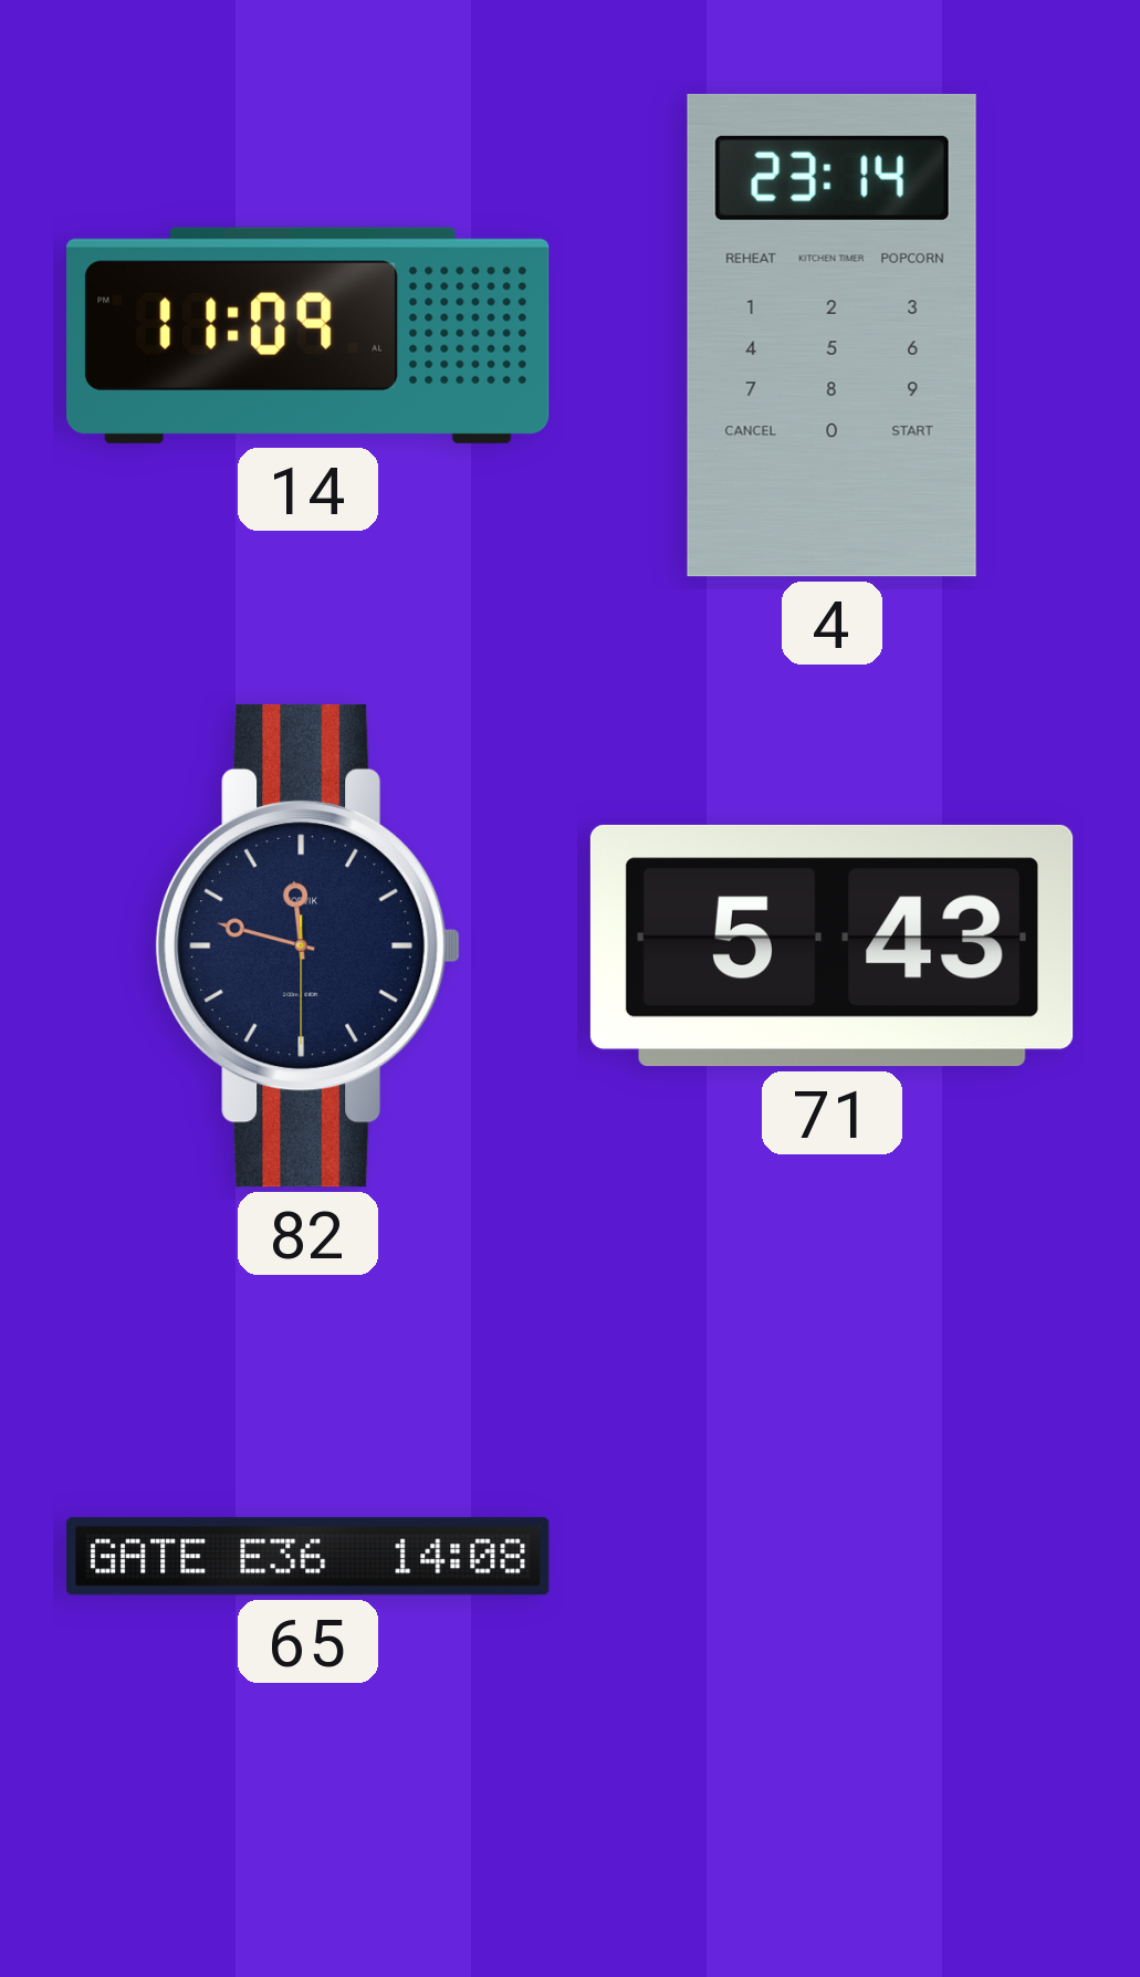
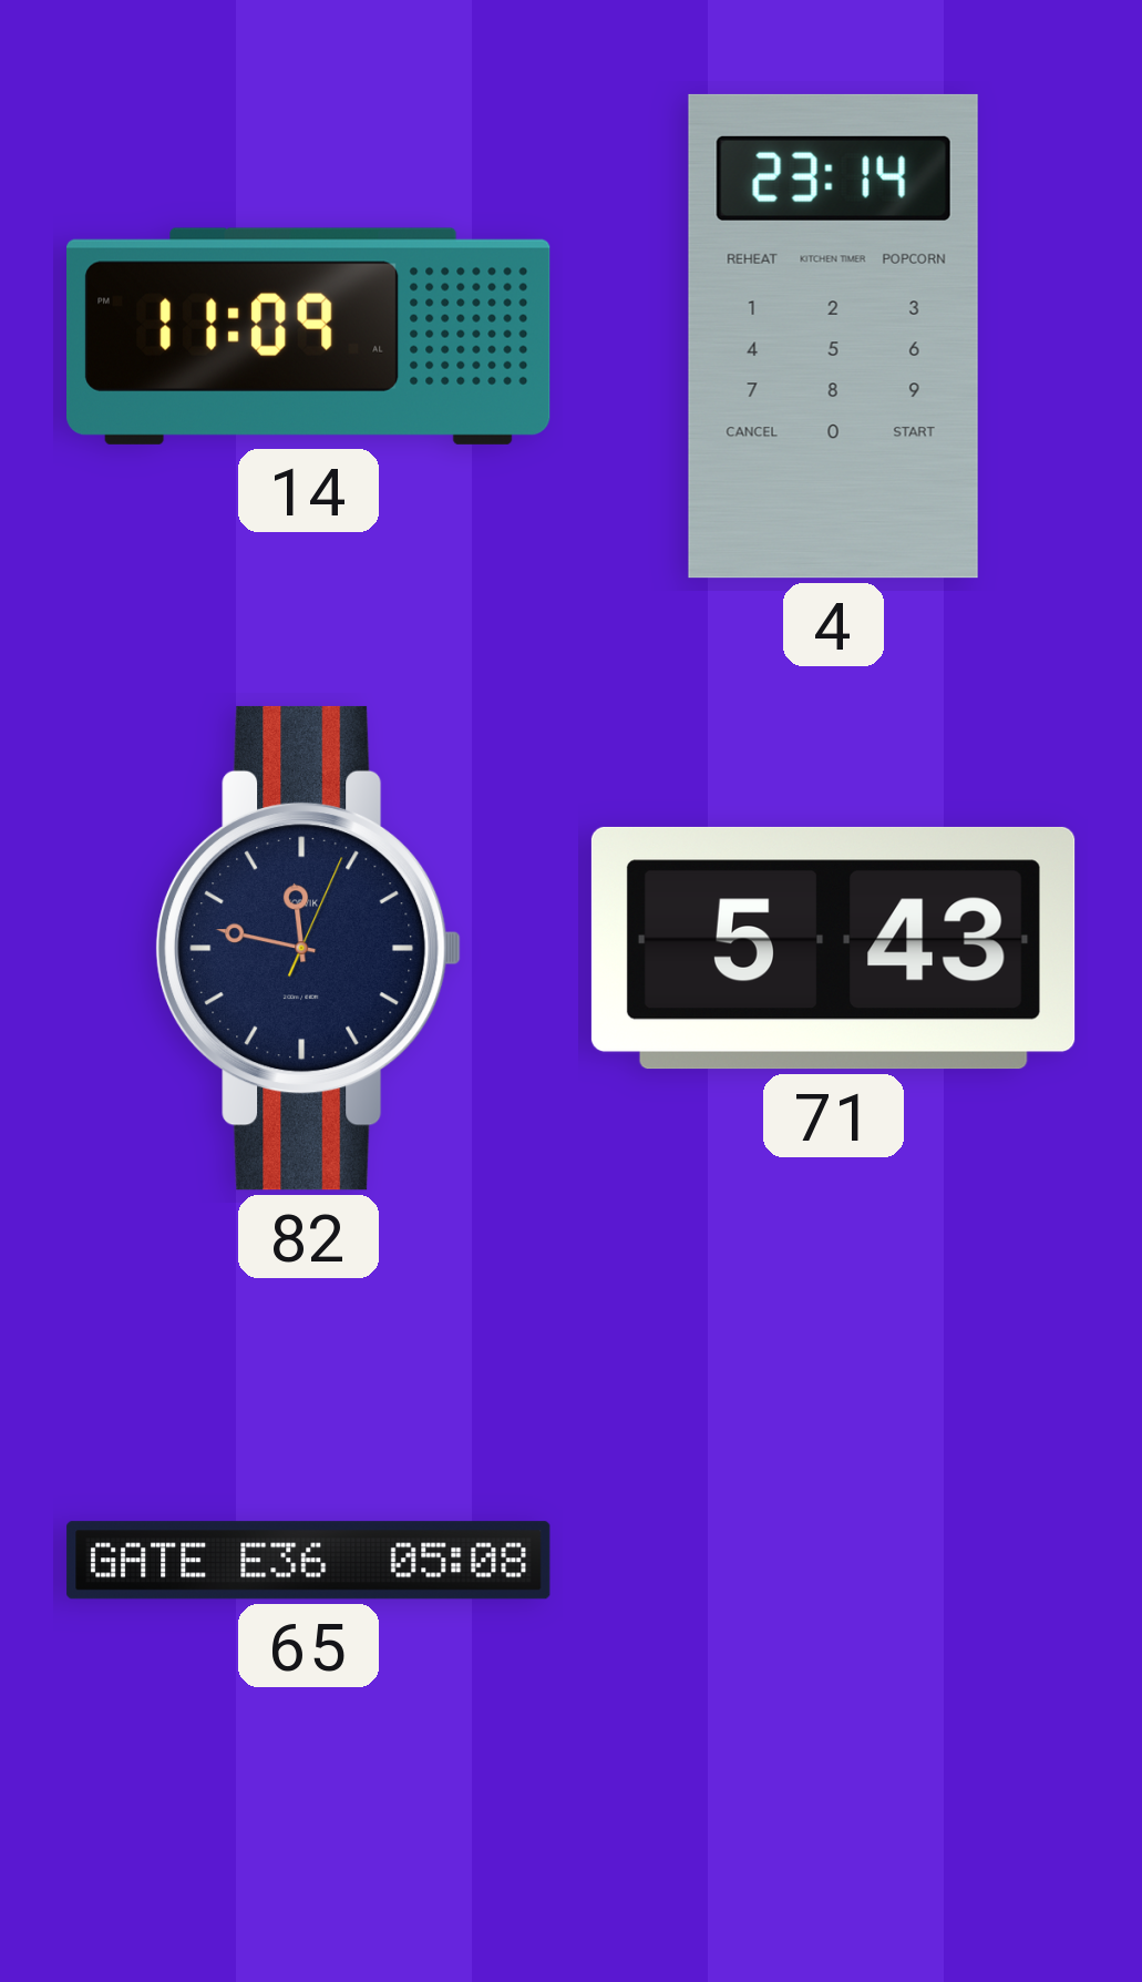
82: 11:47:30 -> 11:47:04 (309, 948)
65: 14:08 -> 05:08 (309, 1561)
